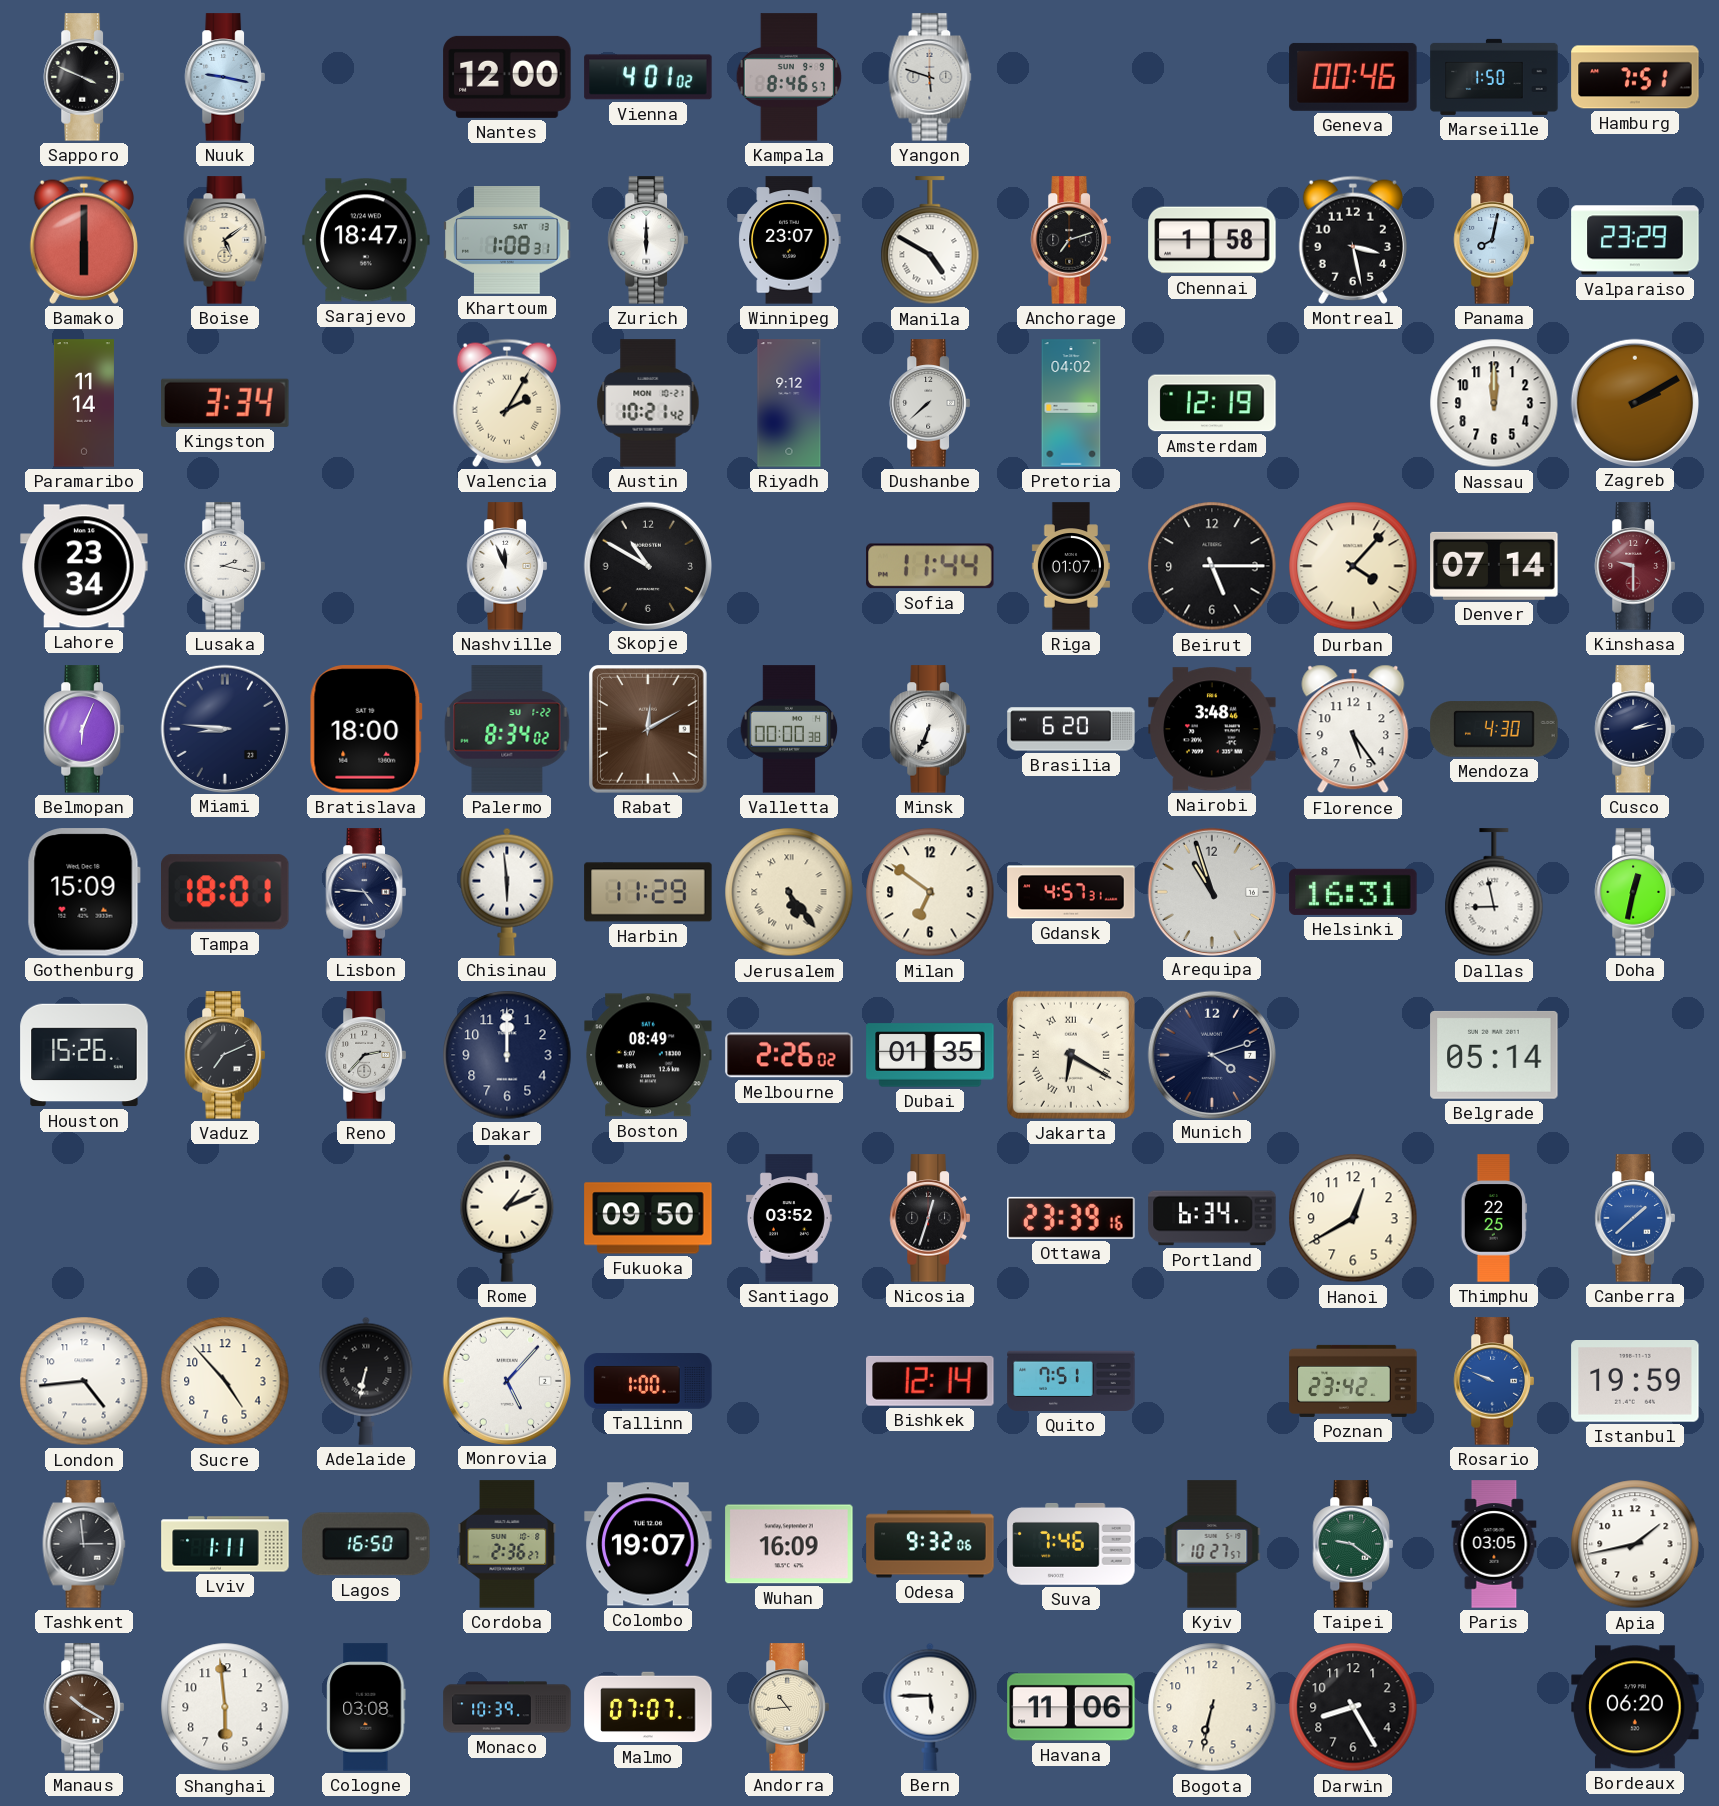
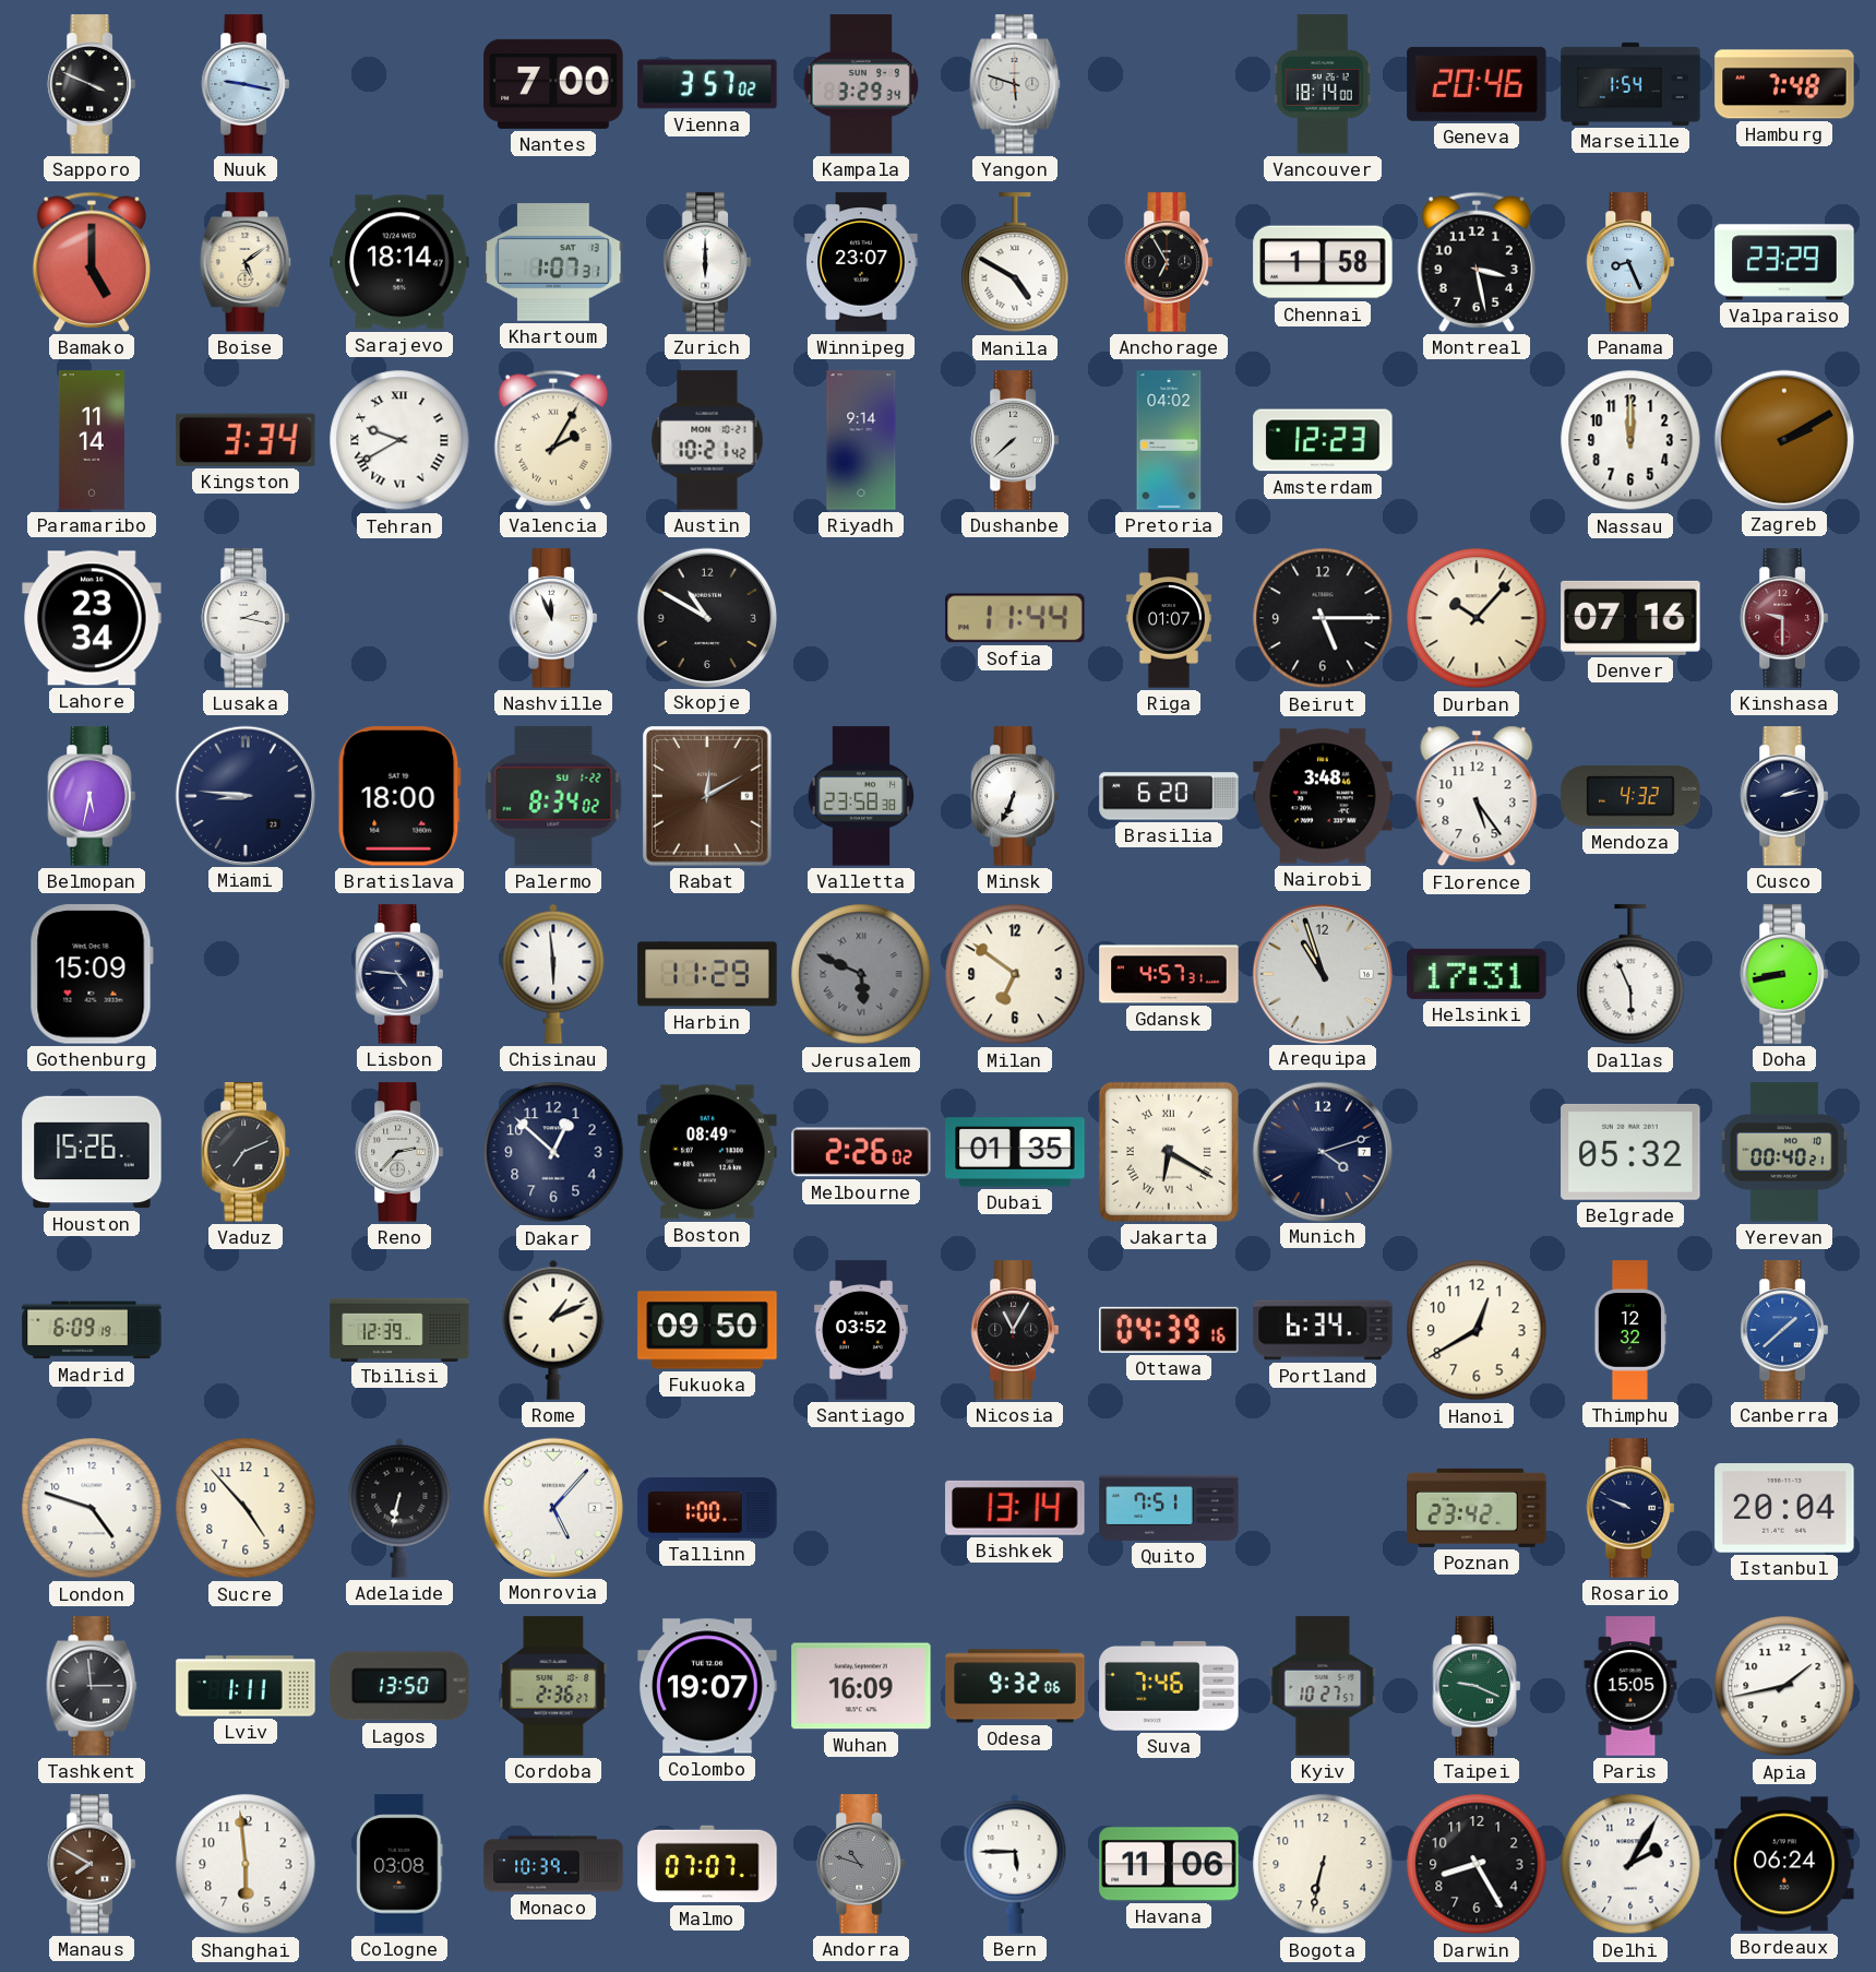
Nantes: 12:00 -> 7:00 (553, 84)
Vienna: 4:01 -> 3:57 (707, 84)
Kampala: 8:46 -> 3:29 (861, 84)
Vancouver: none -> 18:14 (1323, 84)
Geneva: 00:46 -> 20:46 (1477, 84)
Marseille: 1:50 -> 1:54 (1630, 84)
Hamburg: 7:51 -> 7:48 (1784, 84)
Bamako: 6:00 -> 5:00 (92, 262)
Sarajevo: 18:47 -> 18:14 (399, 262)
Khartoum: 1:08 -> 1:07 (553, 263)
Anchorage: 7:12 -> 6:55 (1169, 262)
Panama: 8:02 -> 8:26 (1630, 262)
Tehran: none -> 9:40 (399, 440)
Riyadh: 9:12 -> 9:14 (861, 440)
Amsterdam: 12:19 -> 12:23 (1323, 440)
Durban: 4:07 -> 10:07 (1477, 618)
Denver: 07:14 -> 07:16 (1630, 618)
Belmopan: 6:04 -> 5:32 (92, 796)
Valletta: 00:00 -> 23:58 (861, 796)
Mendoza: 4:30 -> 4:32 (1630, 796)
Tampa: 18:01 -> none (226, 892)
Jerusalem: 5:24 -> 5:49 (861, 974)
Jerusalem dial: cream -> grey (861, 974)
Helsinki: 16:31 -> 17:31 (1477, 974)
Dallas: 8:58 -> 5:56 (1630, 975)
Doha: 12:32 -> 8:43 (1784, 974)
Dakar: 12:00 -> 12:52 (553, 1152)
Belgrade: 05:14 -> 05:32 (1630, 1152)
Yerevan: none -> 00:40 (1783, 1152)
Madrid: none -> 6:09 (92, 1330)
Tbilisi: none -> 12:39 (399, 1329)
Nicosia: 12:33 -> 11:05 (1015, 1330)
Ottawa: 23:39 -> 04:39 (1169, 1330)
Thimphu: 22:25 -> 12:32 (1629, 1330)
London: 4:44 -> 4:48 (92, 1508)
Bishkek: 12:14 -> 13:14 (1015, 1508)
Rosario dial: blue -> navy (1630, 1508)
Istanbul: 19:59 -> 20:04 (1784, 1509)
Lagos: 16:50 -> 13:50 (399, 1686)
Taipei: 9:21 -> 9:19 (1477, 1686)
Paris: 03:05 -> 15:05 (1630, 1686)
Manaus: 10:20 -> 7:50 (92, 1864)
Andorra: 10:44 -> 10:48 (861, 1864)
Andorra dial: cream -> grey (861, 1864)
Delhi: none -> 2:05 (1630, 1864)
Bordeaux: 06:20 -> 06:24 (1784, 1864)
